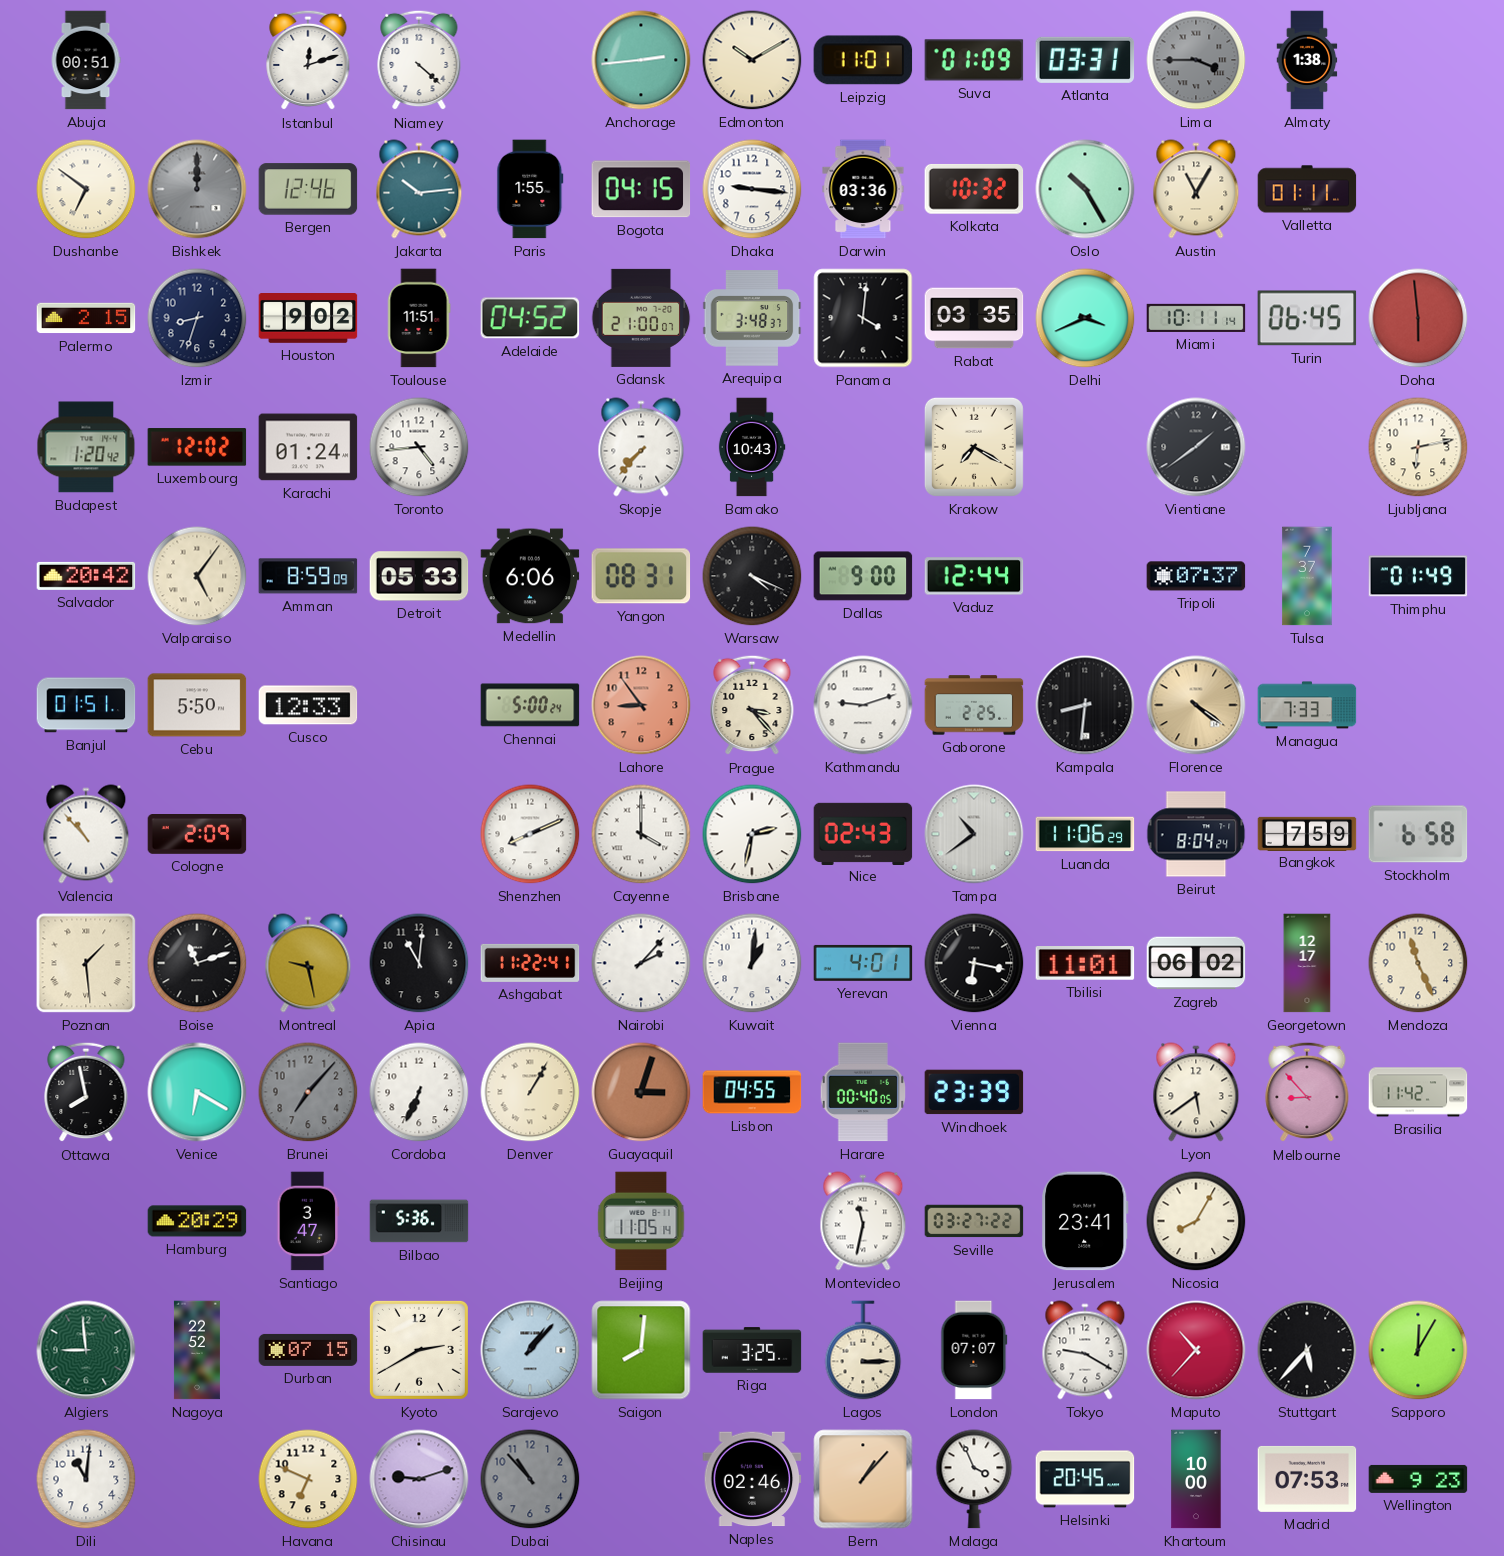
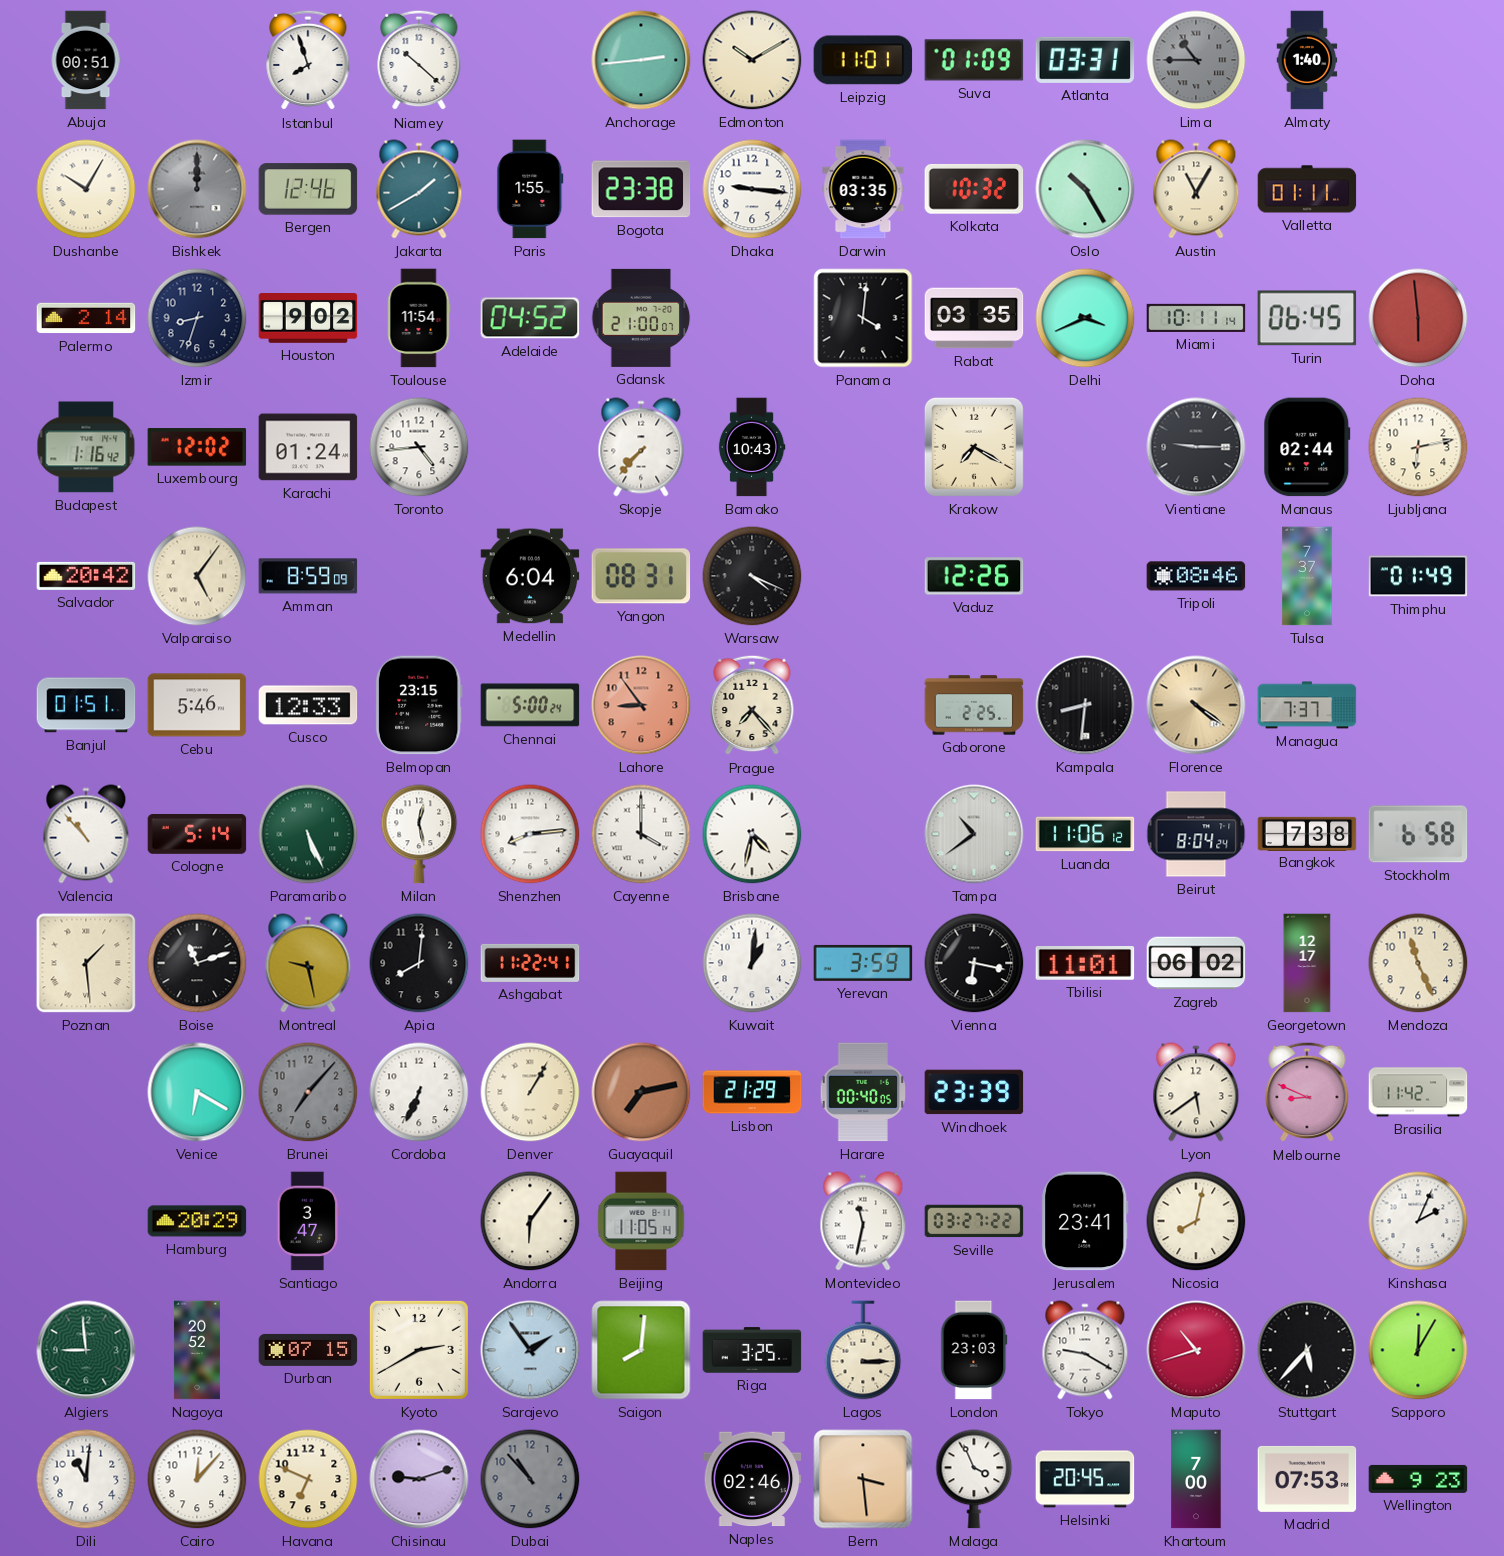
Istanbul: 12:12 -> 7:57 (308, 60)
Niamey: 4:22 -> 10:22 (419, 60)
Lima: 3:45 -> 10:45 (1196, 60)
Almaty: 1:38 -> 1:40 (1307, 60)
Dushanbe: 6:51 -> 10:05 (86, 189)
Jakarta: 10:14 -> 1:40 (419, 189)
Bogota: 04:15 -> 23:38 (641, 189)
Darwin: 03:36 -> 03:35 (863, 189)
Palermo: 2:15 -> 2:14 (86, 318)
Toulouse: 11:51 -> 11:54 (419, 318)
Arequipa: 3:48 -> none (752, 318)
Budapest: 1:20 -> 1:16 (86, 447)
Vientiane: 1:39 -> 9:15 (1196, 447)
Manaus: none -> 02:44 (1307, 447)
Detroit: 05:33 -> none (419, 576)
Medellin: 6:06 -> 6:04 (530, 576)
Dallas: 9:00 -> none (863, 576)
Vaduz: 12:44 -> 12:26 (974, 576)
Tripoli: 07:37 -> 08:46 (1196, 576)
Cebu: 5:50 -> 5:46 (197, 705)
Belmopan: none -> 23:15 (419, 705)
Prague: 3:23 -> 7:23 (752, 705)
Kathmandu: 9:12 -> none (863, 705)
Managua: 7:33 -> 7:37 (1307, 705)
Cologne: 2:09 -> 5:14 (197, 835)
Paramaribo: none -> 5:26 (308, 834)
Milan: none -> 12:28 (419, 834)
Shenzhen: 8:11 -> 8:14 (530, 834)
Brisbane: 2:32 -> 4:32 (752, 834)
Nice: 02:43 -> none (863, 833)
Luanda: 11:06:29 -> 11:06:12 (1085, 834)
Bangkok: 7:59 -> 7:38 (1307, 833)
Apia: 11:01 -> 8:01 (419, 963)
Nairobi: 2:07 -> none (641, 963)
Yerevan: 4:01 -> 3:59 (863, 963)
Ottawa: 7:58 -> none (86, 1092)
Guayaquil: 3:03 -> 7:13 (641, 1092)
Lisbon: 04:55 -> 21:29 (752, 1092)
Melbourne: 8:53 -> 8:49 (1307, 1092)
Bilbao: 5:36 -> none (419, 1221)
Andorra: none -> 6:06 (530, 1221)
Nicosia: 8:05 -> 8:02 (1196, 1221)
Kinshasa: none -> 2:04 (1418, 1221)
Nagoya: 22:52 -> 20:52 (197, 1350)
Sarajevo: 1:07 -> 1:54 (530, 1350)
London: 07:07 -> 23:03 (974, 1350)
Maputo: 10:37 -> 10:42 (1196, 1350)
Cairo: none -> 12:07 (197, 1479)
Bern: 1:07 -> 3:29 (863, 1479)
Khartoum: 10:00 -> 7:00 (1196, 1479)
